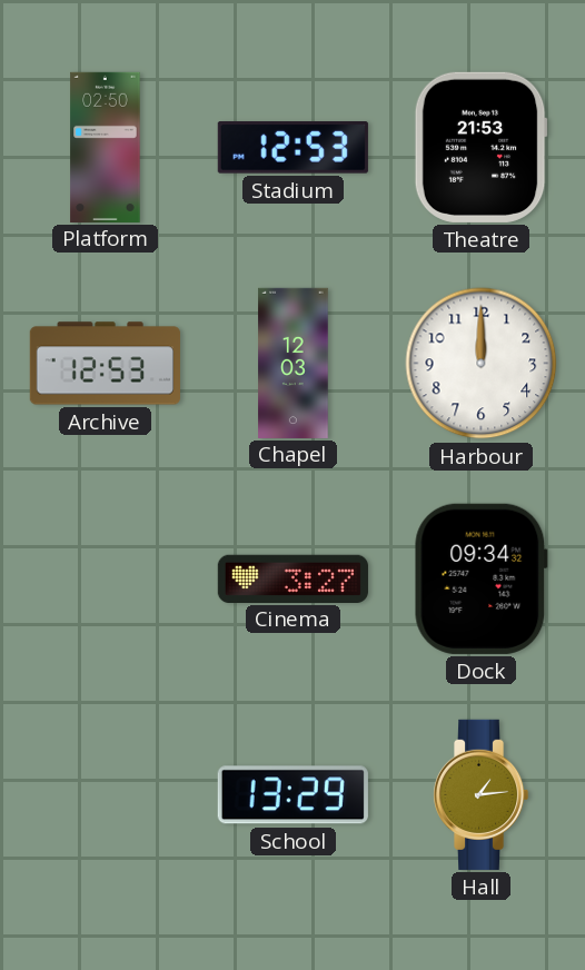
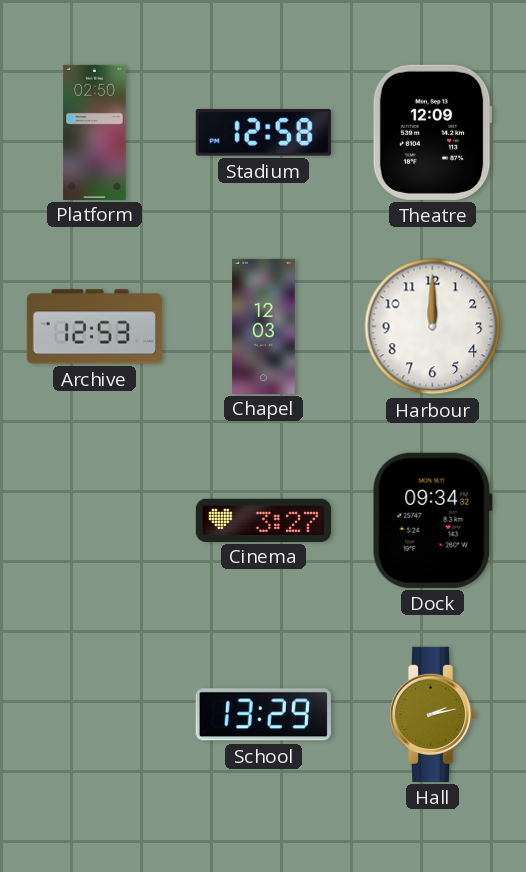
Stadium: 12:53 -> 12:58 (263, 133)
Theatre: 21:53 -> 12:09 (432, 132)
Hall: 1:14 -> 2:13 (432, 714)
